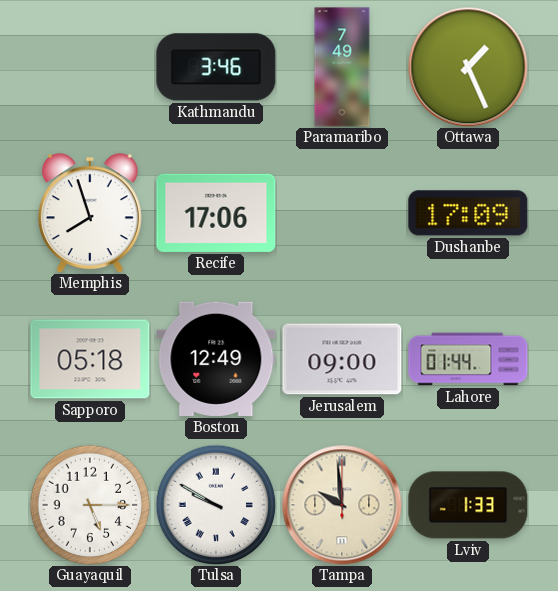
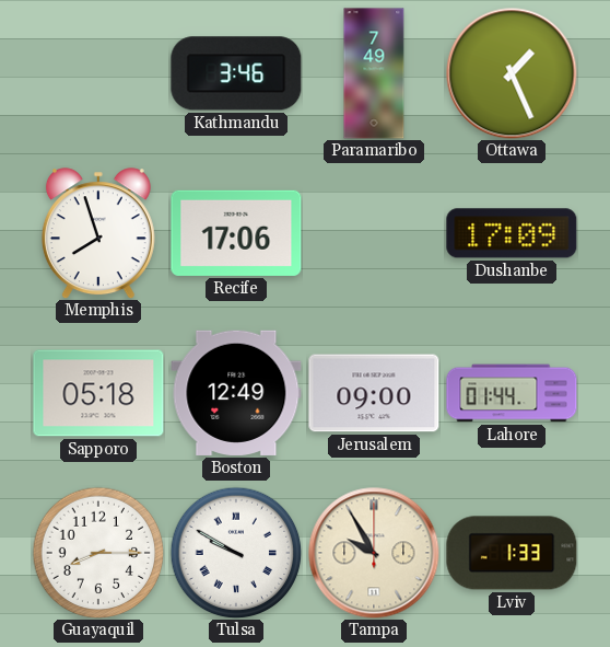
Guayaquil: 5:15 -> 8:15 (98, 553)
Tampa: 9:59 -> 9:55 (374, 553)
